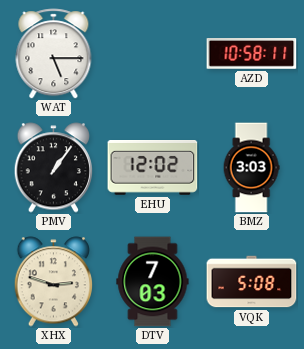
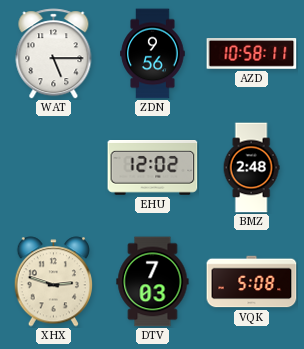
ZDN: none -> 9:56 (153, 54)
PMV: 1:06 -> none (53, 168)
BMZ: 3:03 -> 2:48 (251, 168)
